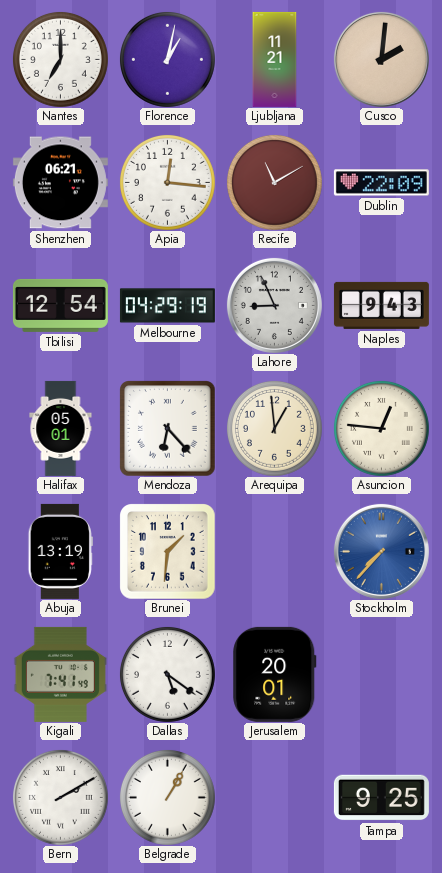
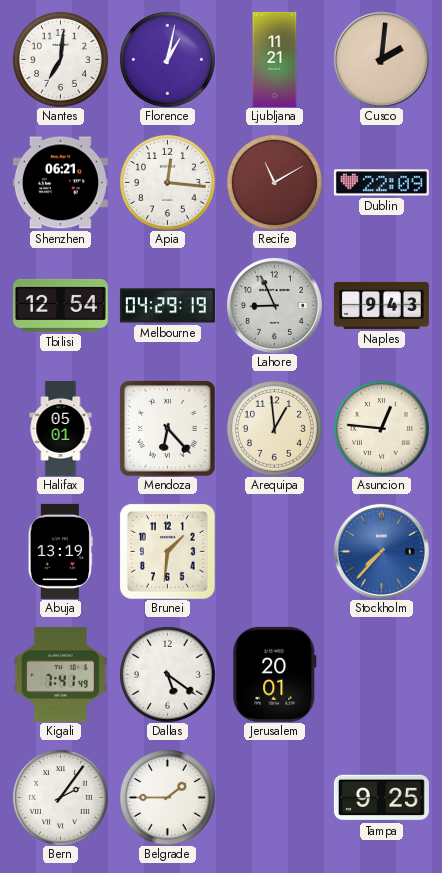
Nantes: 7:00 -> 7:01 (60, 59)
Bern: 2:10 -> 2:06 (60, 797)
Belgrade: 1:05 -> 1:45 (167, 797)
